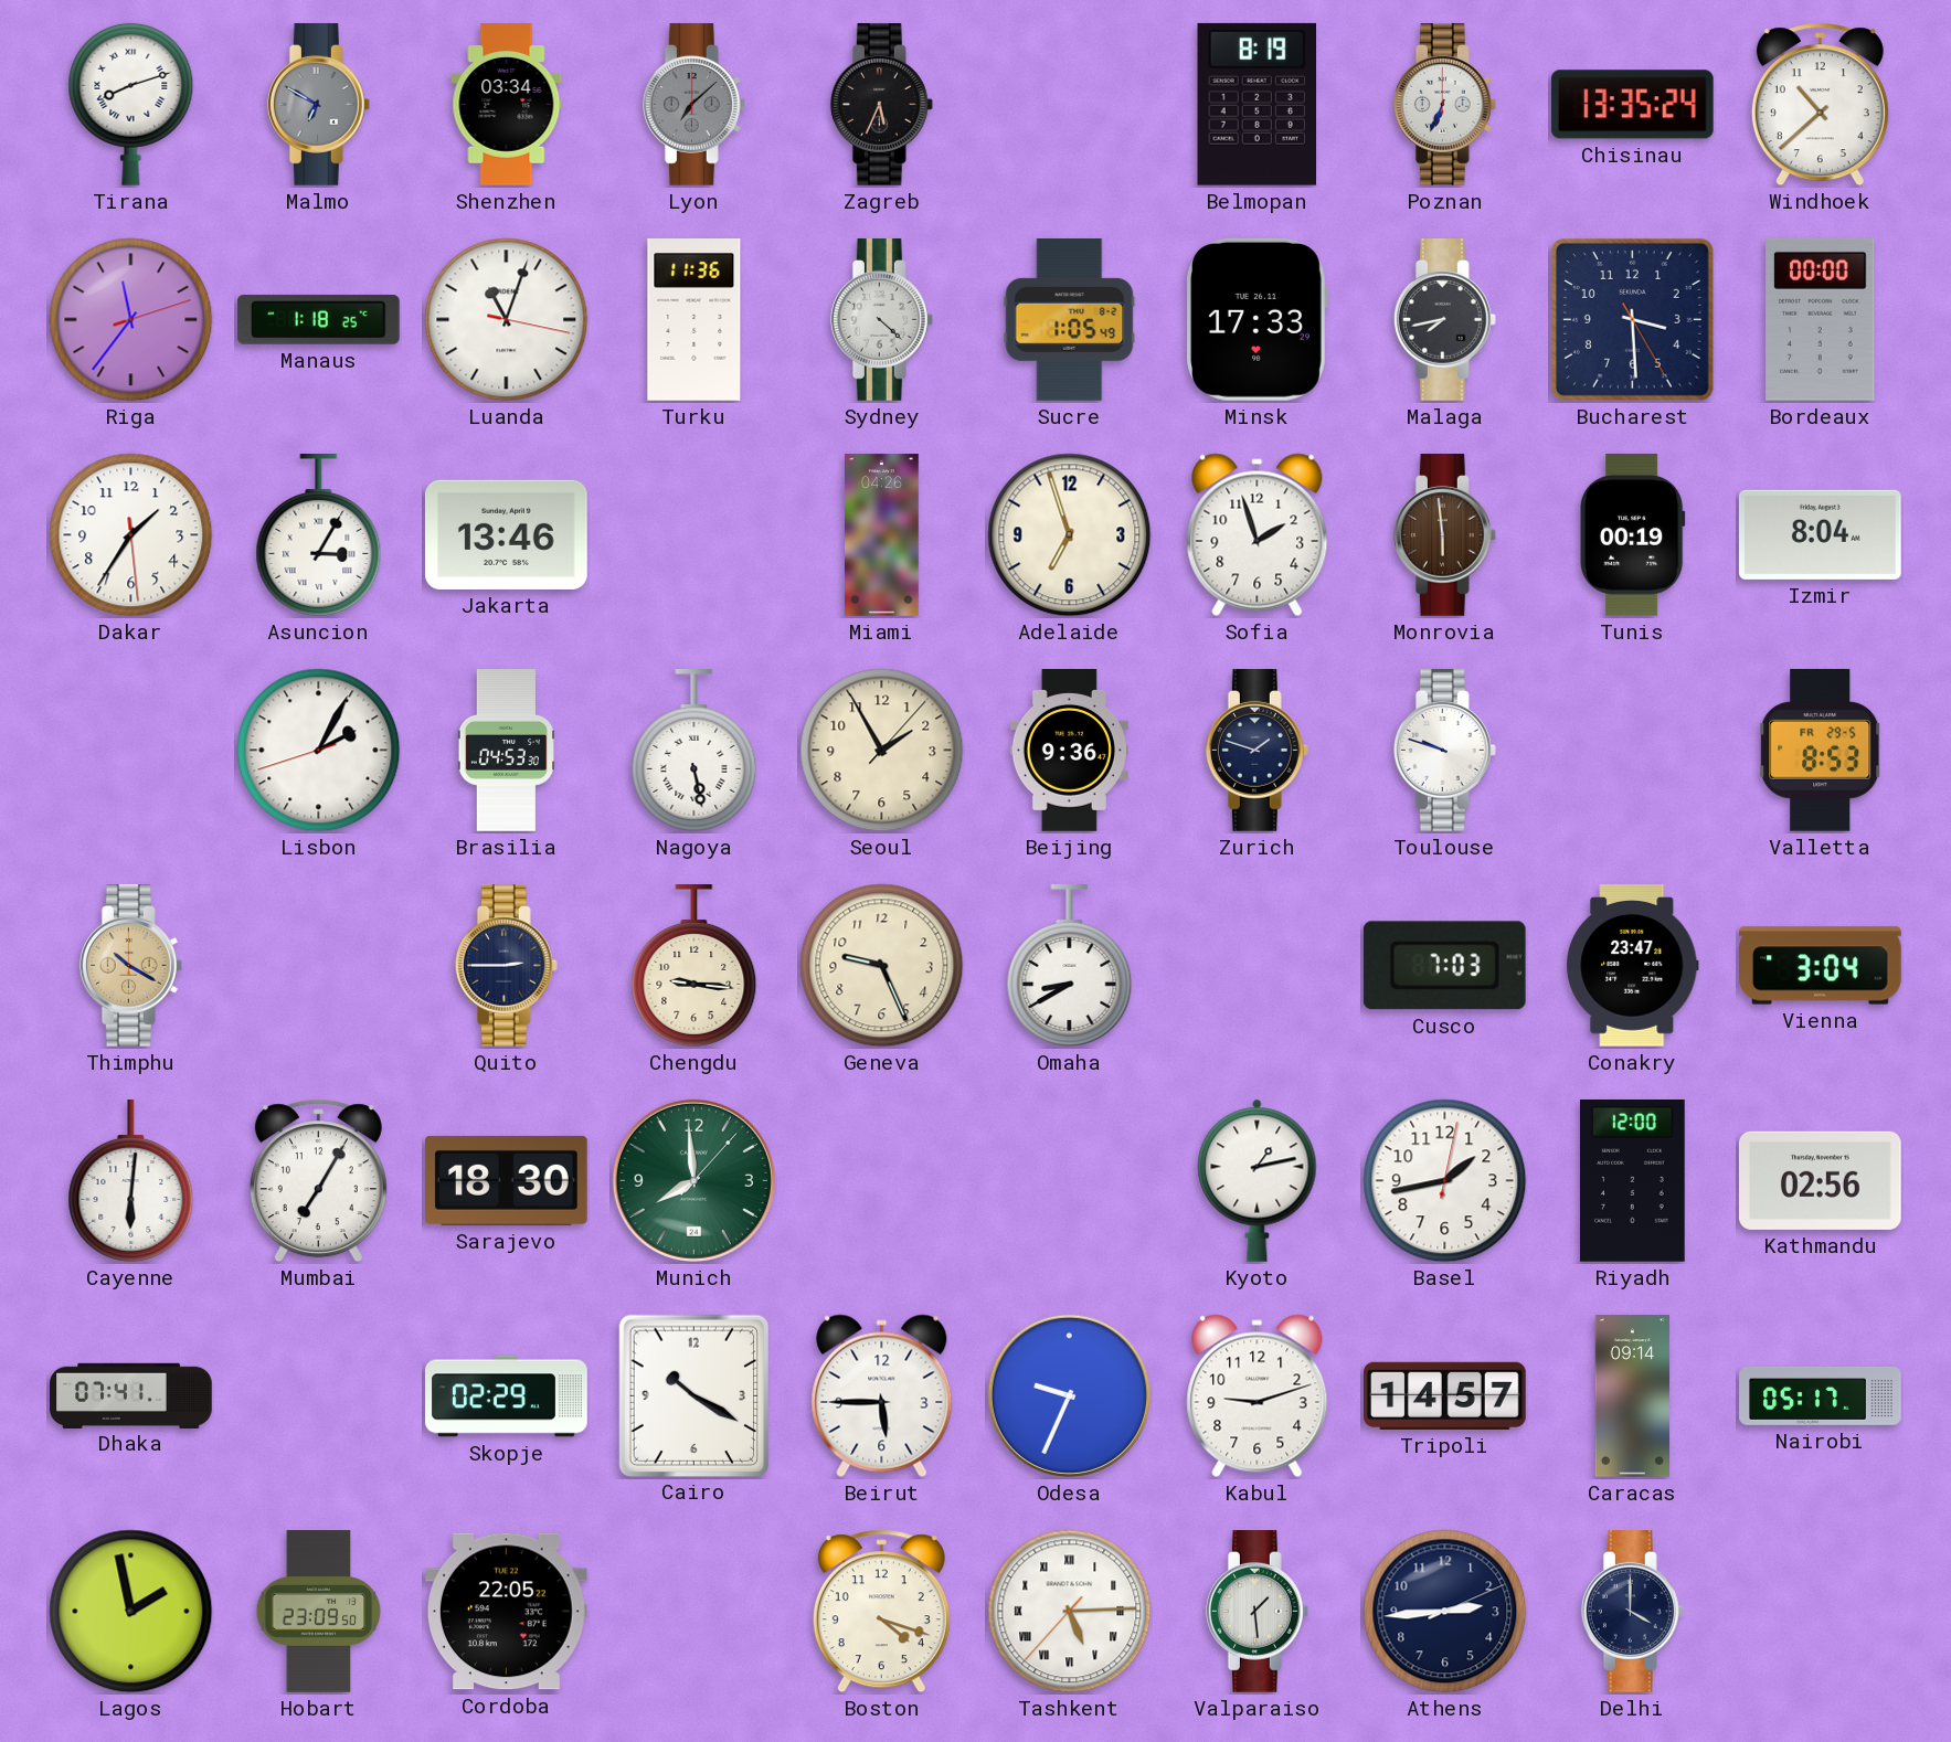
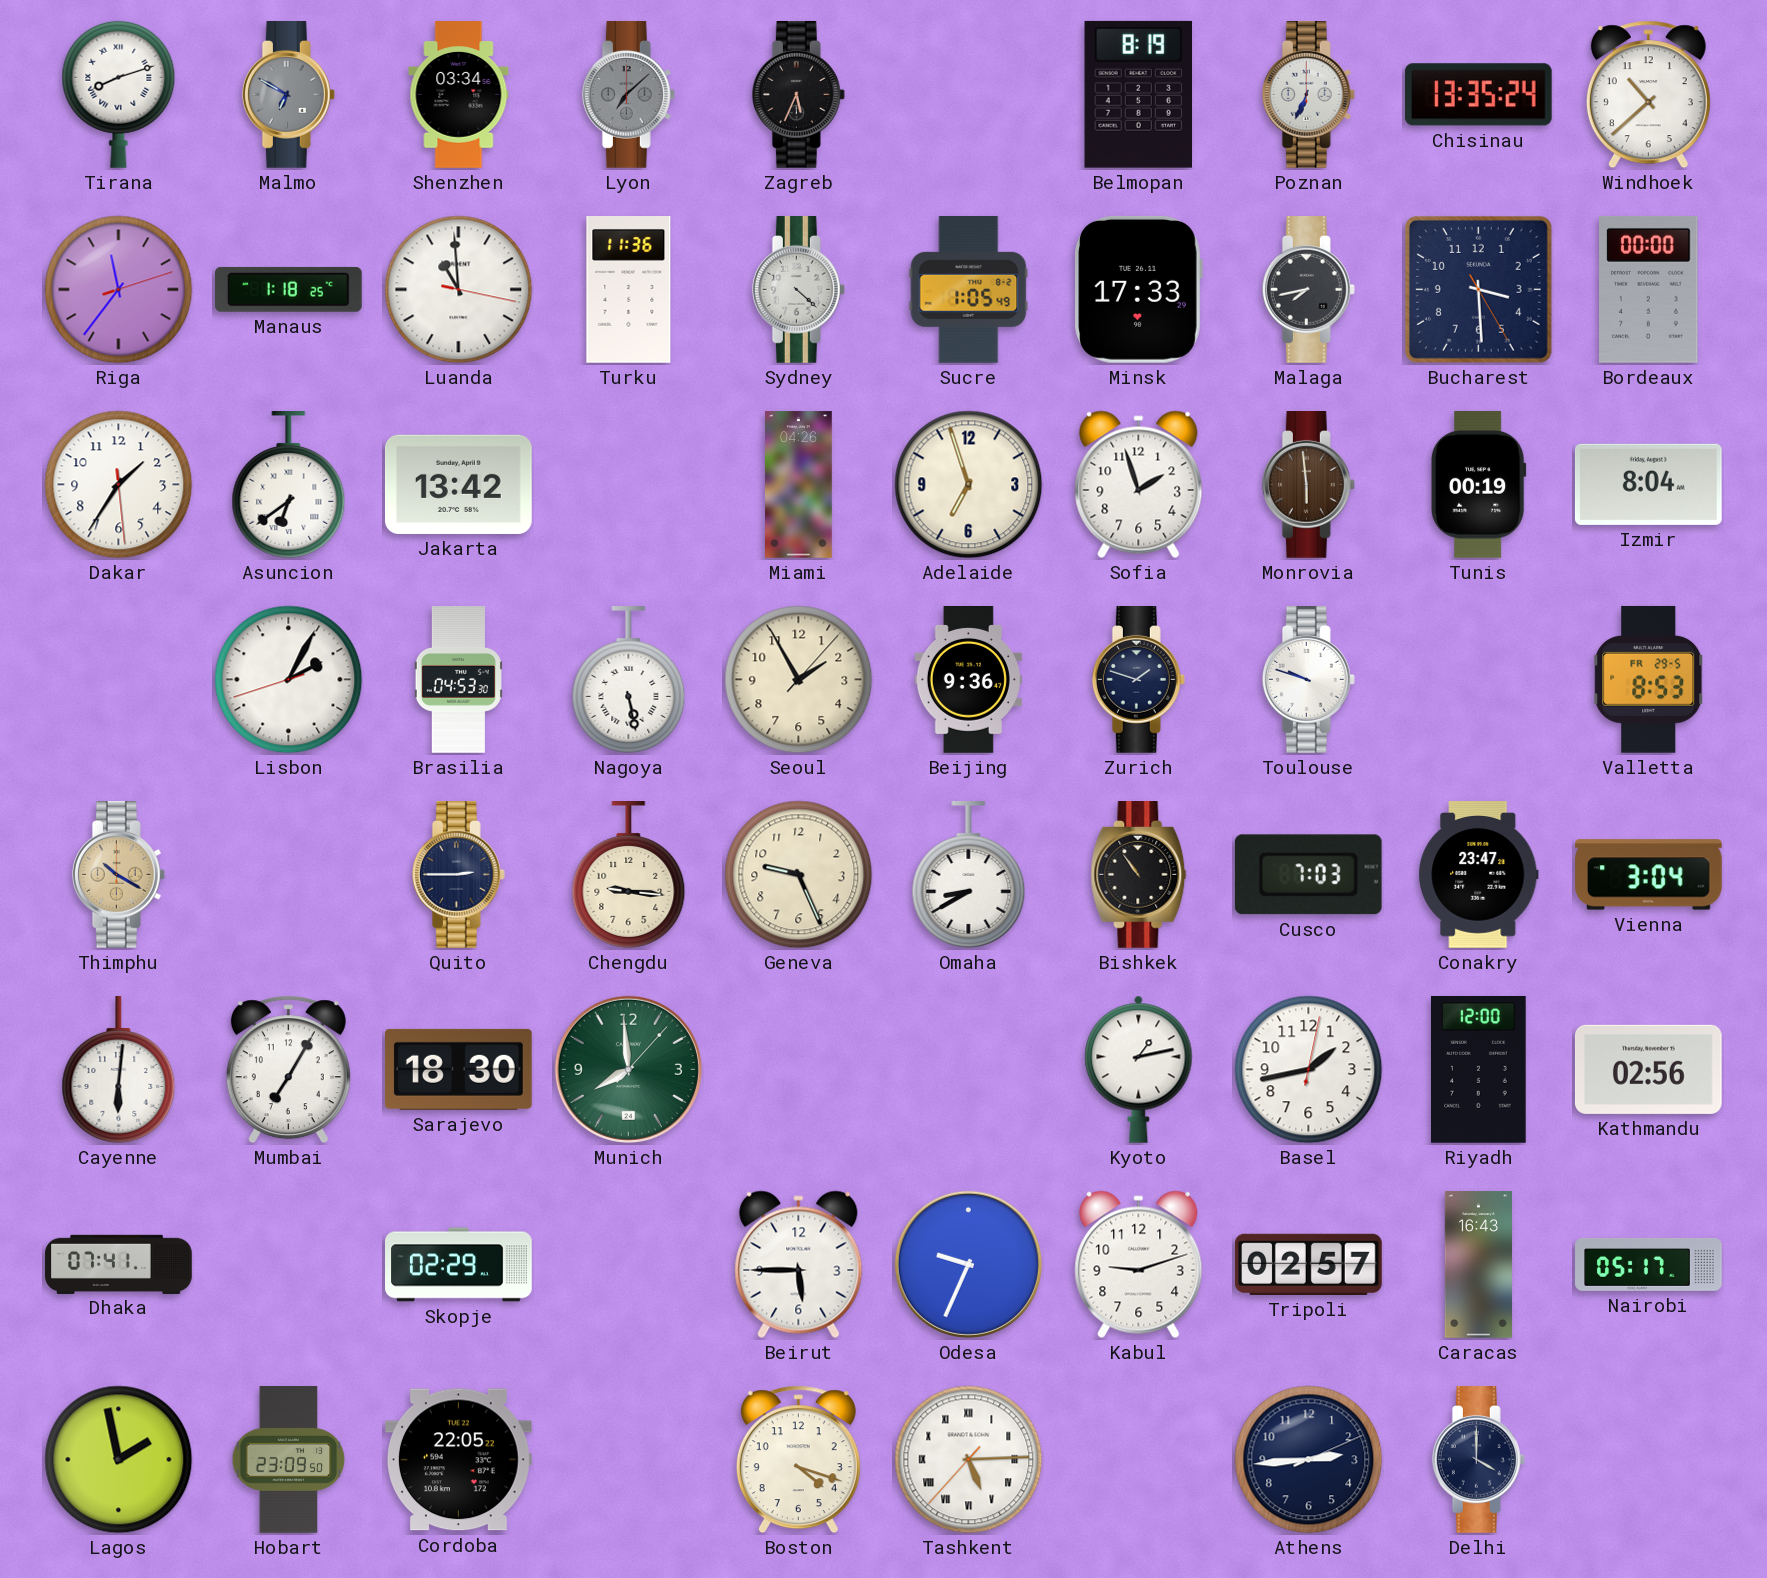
Luanda: 11:03 -> 10:59 (459, 290)
Asuncion: 3:05 -> 6:39 (289, 485)
Jakarta: 13:46 -> 13:42 (459, 484)
Bishkek: none -> 10:54 (1139, 875)
Cairo: 10:20 -> none (693, 1395)
Tripoli: 14:57 -> 02:57 (1309, 1264)
Caracas: 09:14 -> 16:43 (1478, 1265)
Valparaiso: 1:29 -> none (1257, 1612)
